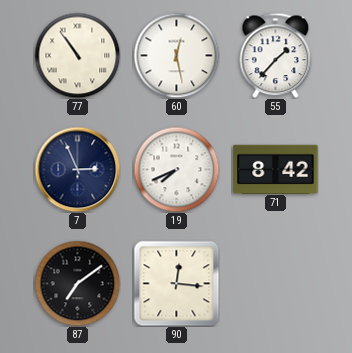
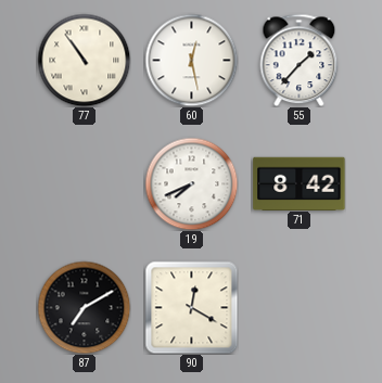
7: 2:56 -> none (77, 169)
87: 7:09 -> 7:10 (84, 307)
90: 12:16 -> 12:20 (191, 307)
